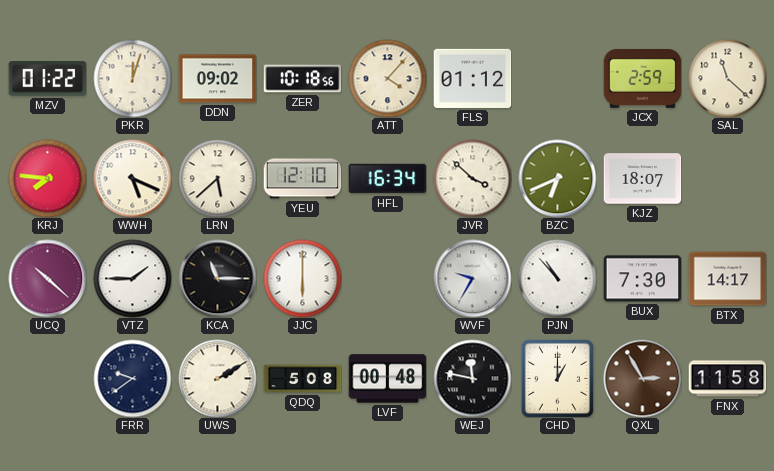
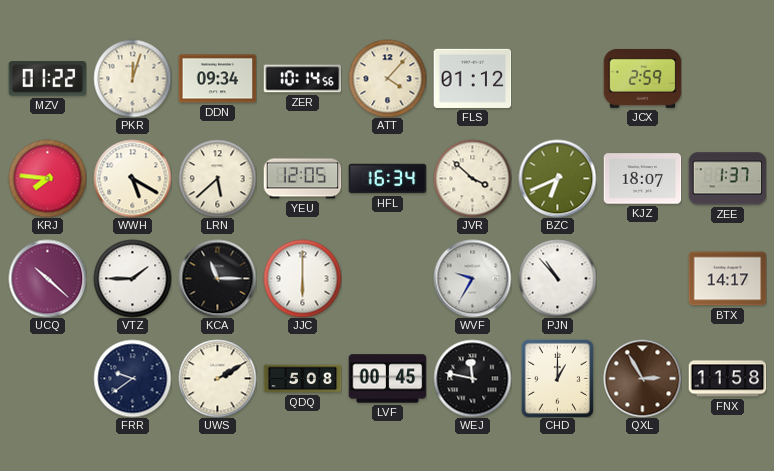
DDN: 09:02 -> 09:34 (217, 79)
ZER: 10:18 -> 10:14 (302, 79)
SAL: 11:22 -> none (727, 78)
WWH: 5:19 -> 5:20 (132, 178)
YEU: 12:10 -> 12:05 (302, 179)
ZEE: none -> 1:37 (727, 179)
BUX: 7:30 -> none (642, 279)
LVF: 00:48 -> 00:45 (387, 379)
